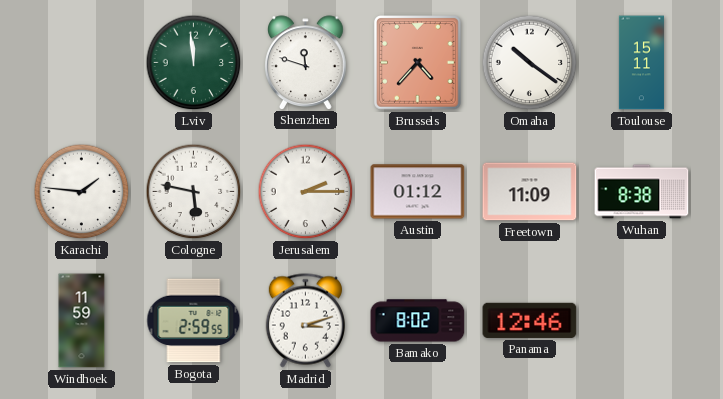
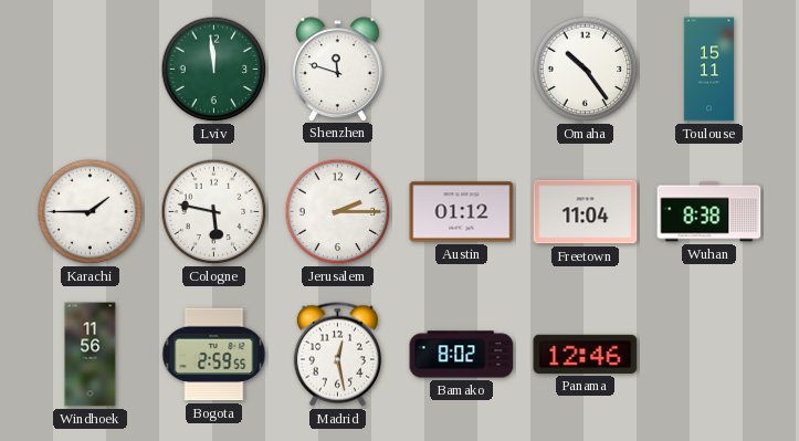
Brussels: 4:37 -> none (418, 63)
Omaha: 10:21 -> 10:24 (586, 70)
Karachi: 1:46 -> 1:45 (91, 212)
Freetown: 11:09 -> 11:04 (586, 212)
Windhoek: 11:59 -> 11:56 (91, 355)
Madrid: 3:12 -> 12:28 (337, 355)
